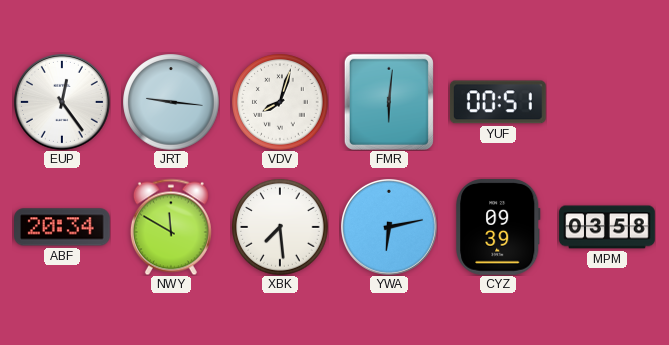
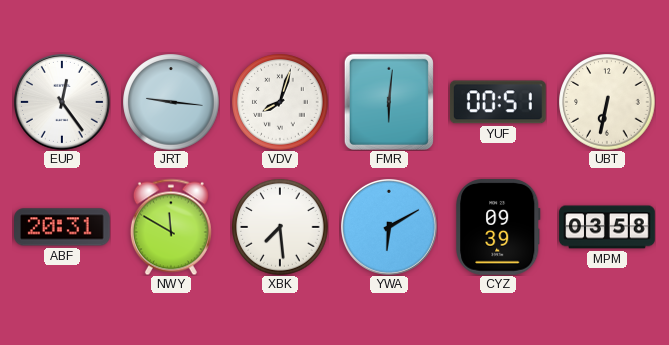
UBT: none -> 6:32 (607, 102)
ABF: 20:34 -> 20:31 (63, 227)
YWA: 6:13 -> 6:10 (389, 227)
